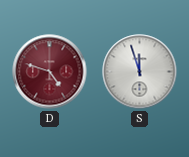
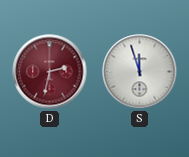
D: 4:48 -> 2:32 (50, 72)
